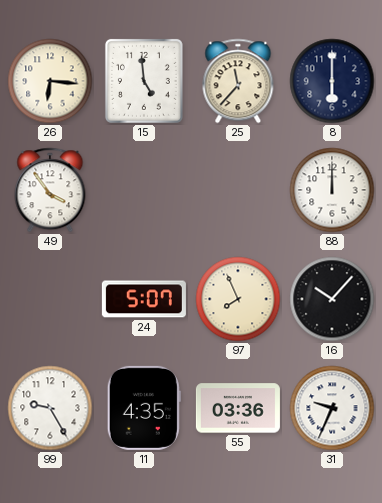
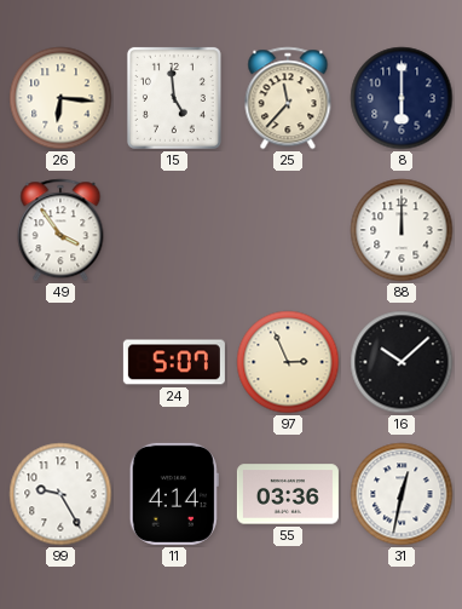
97: 7:56 -> 2:56 (288, 362)
16: 10:07 -> 10:08 (402, 362)
11: 4:35 -> 4:14 (174, 494)
31: 9:34 -> 12:32 (402, 494)
